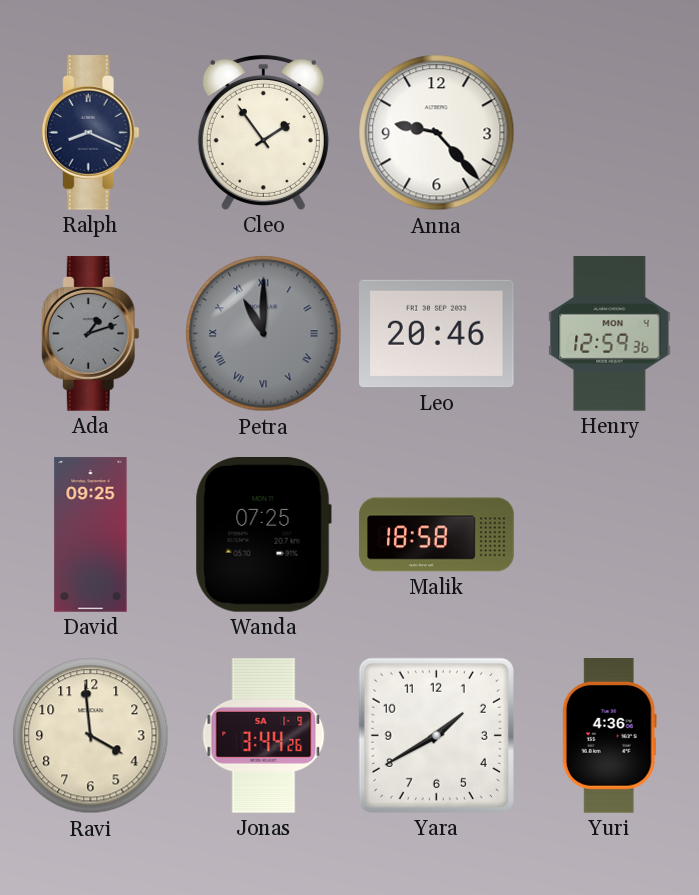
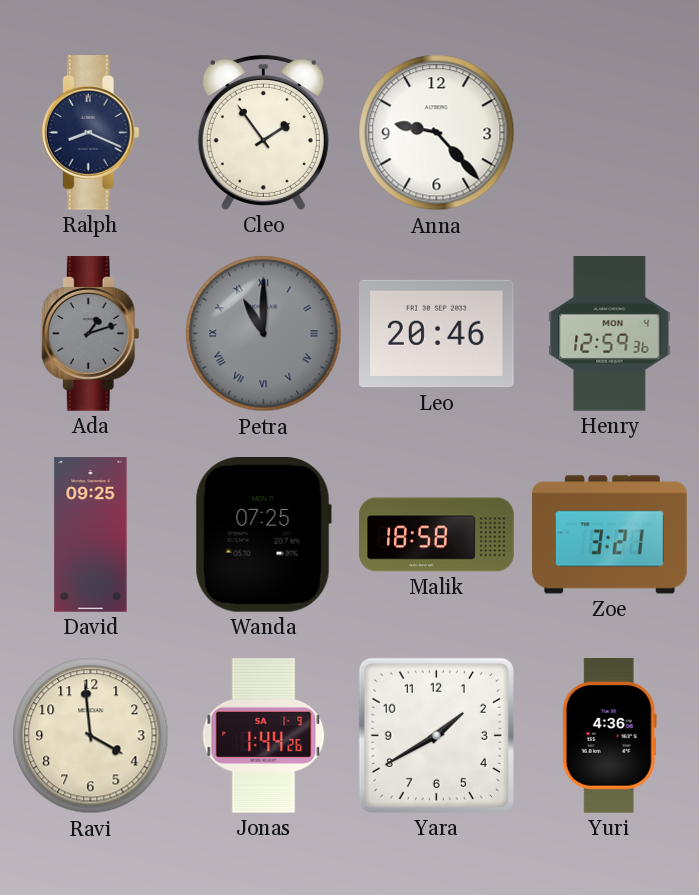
Zoe: none -> 3:21 (610, 535)
Jonas: 3:44 -> 1:44 (264, 736)
